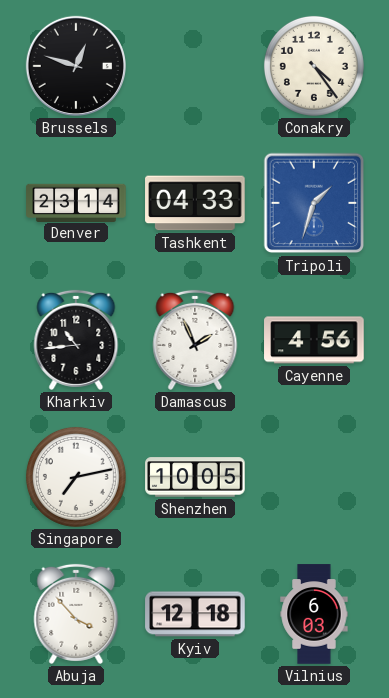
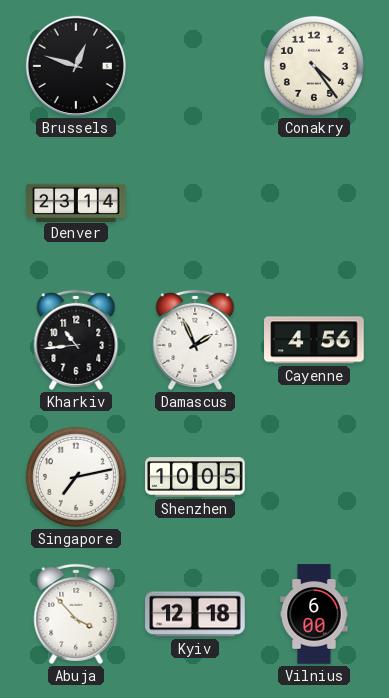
Tashkent: 04:33 -> none (195, 203)
Tripoli: 1:33 -> none (314, 203)
Vilnius: 6:03 -> 6:00 (314, 614)
